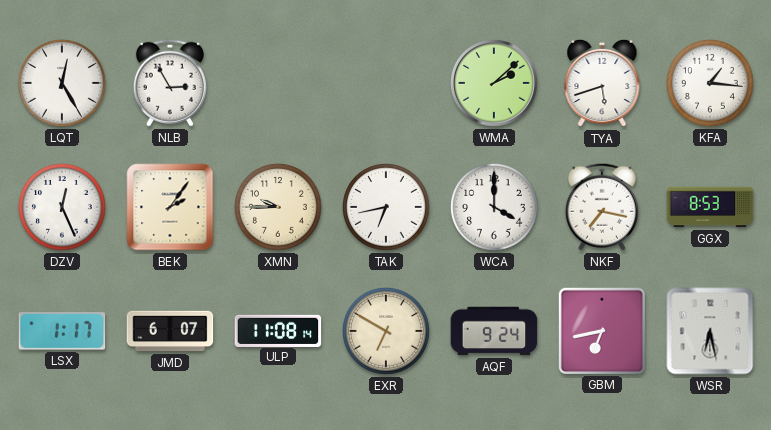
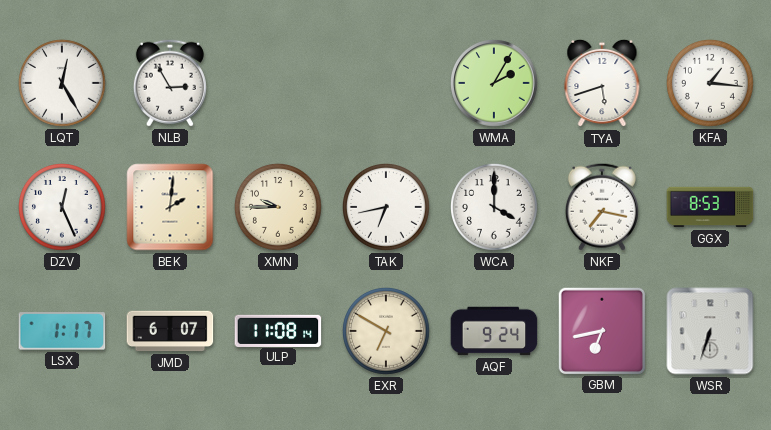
WMA: 2:08 -> 2:05 (494, 83)
BEK: 2:06 -> 2:01 (170, 207)
WSR: 6:28 -> 6:33 (710, 331)
